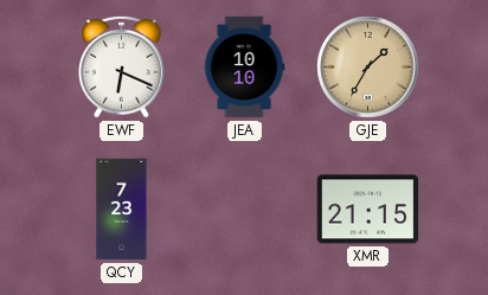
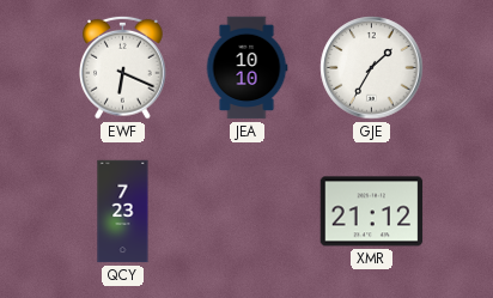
GJE dial: champagne -> white (372, 68)
XMR: 21:15 -> 21:12 (372, 212)
